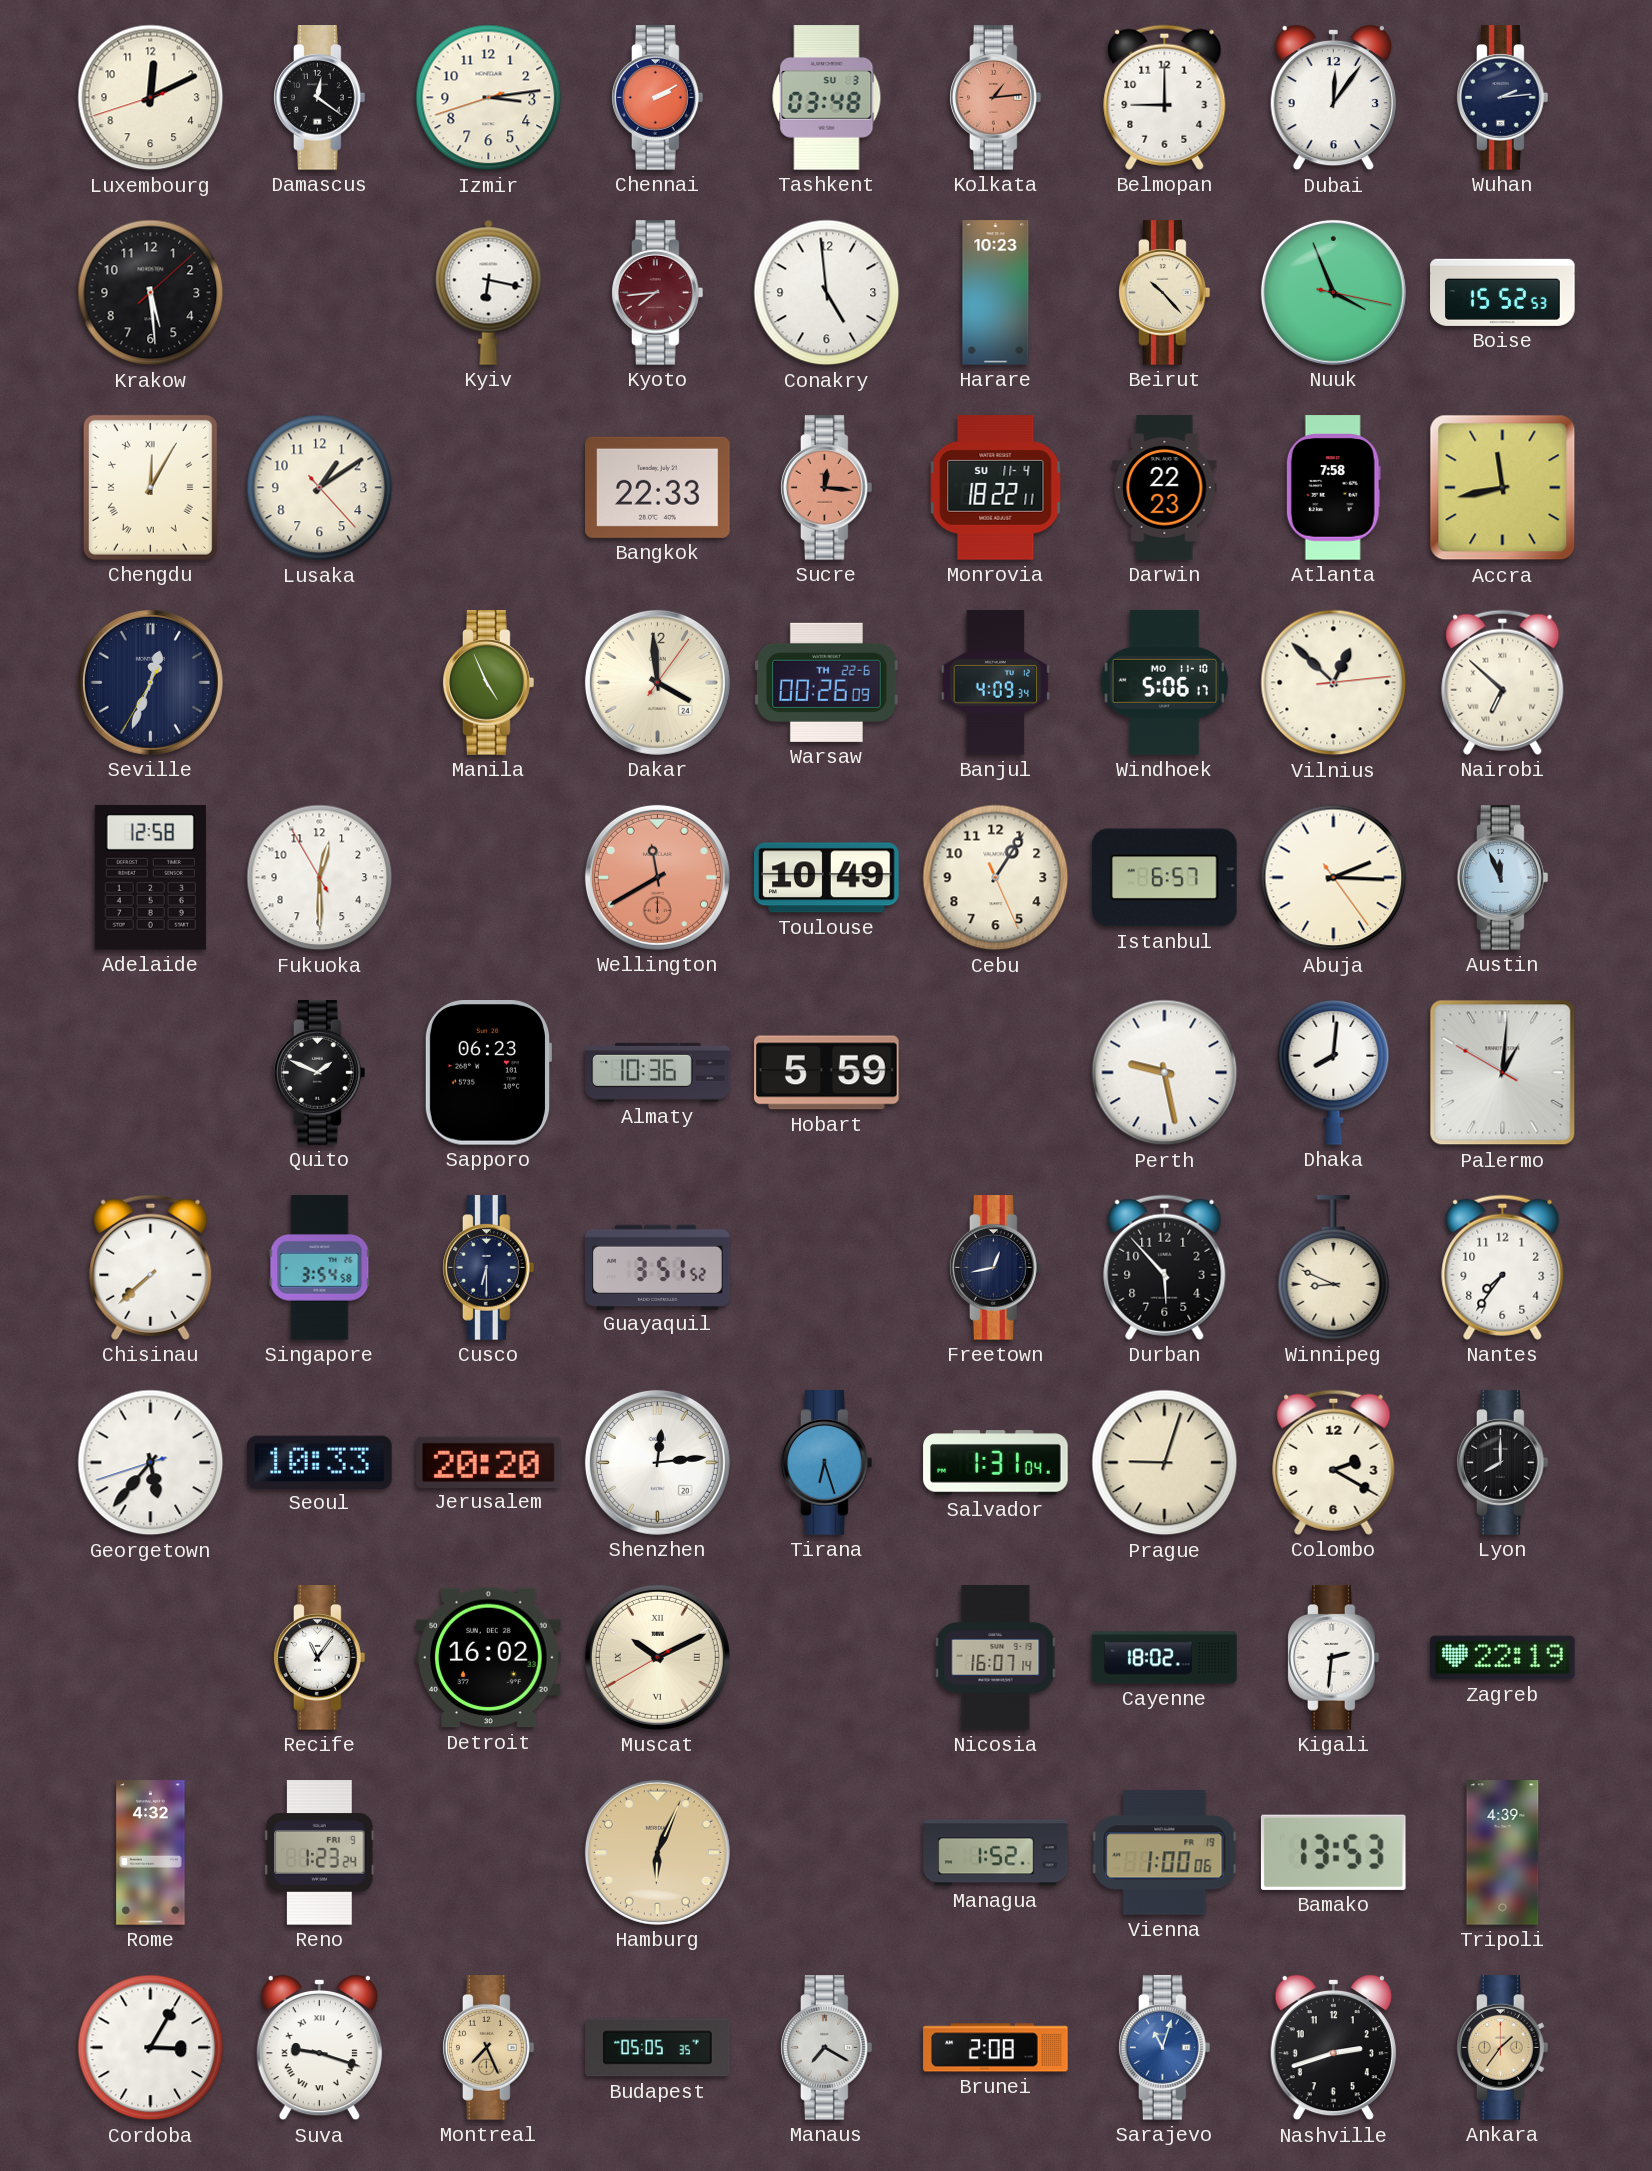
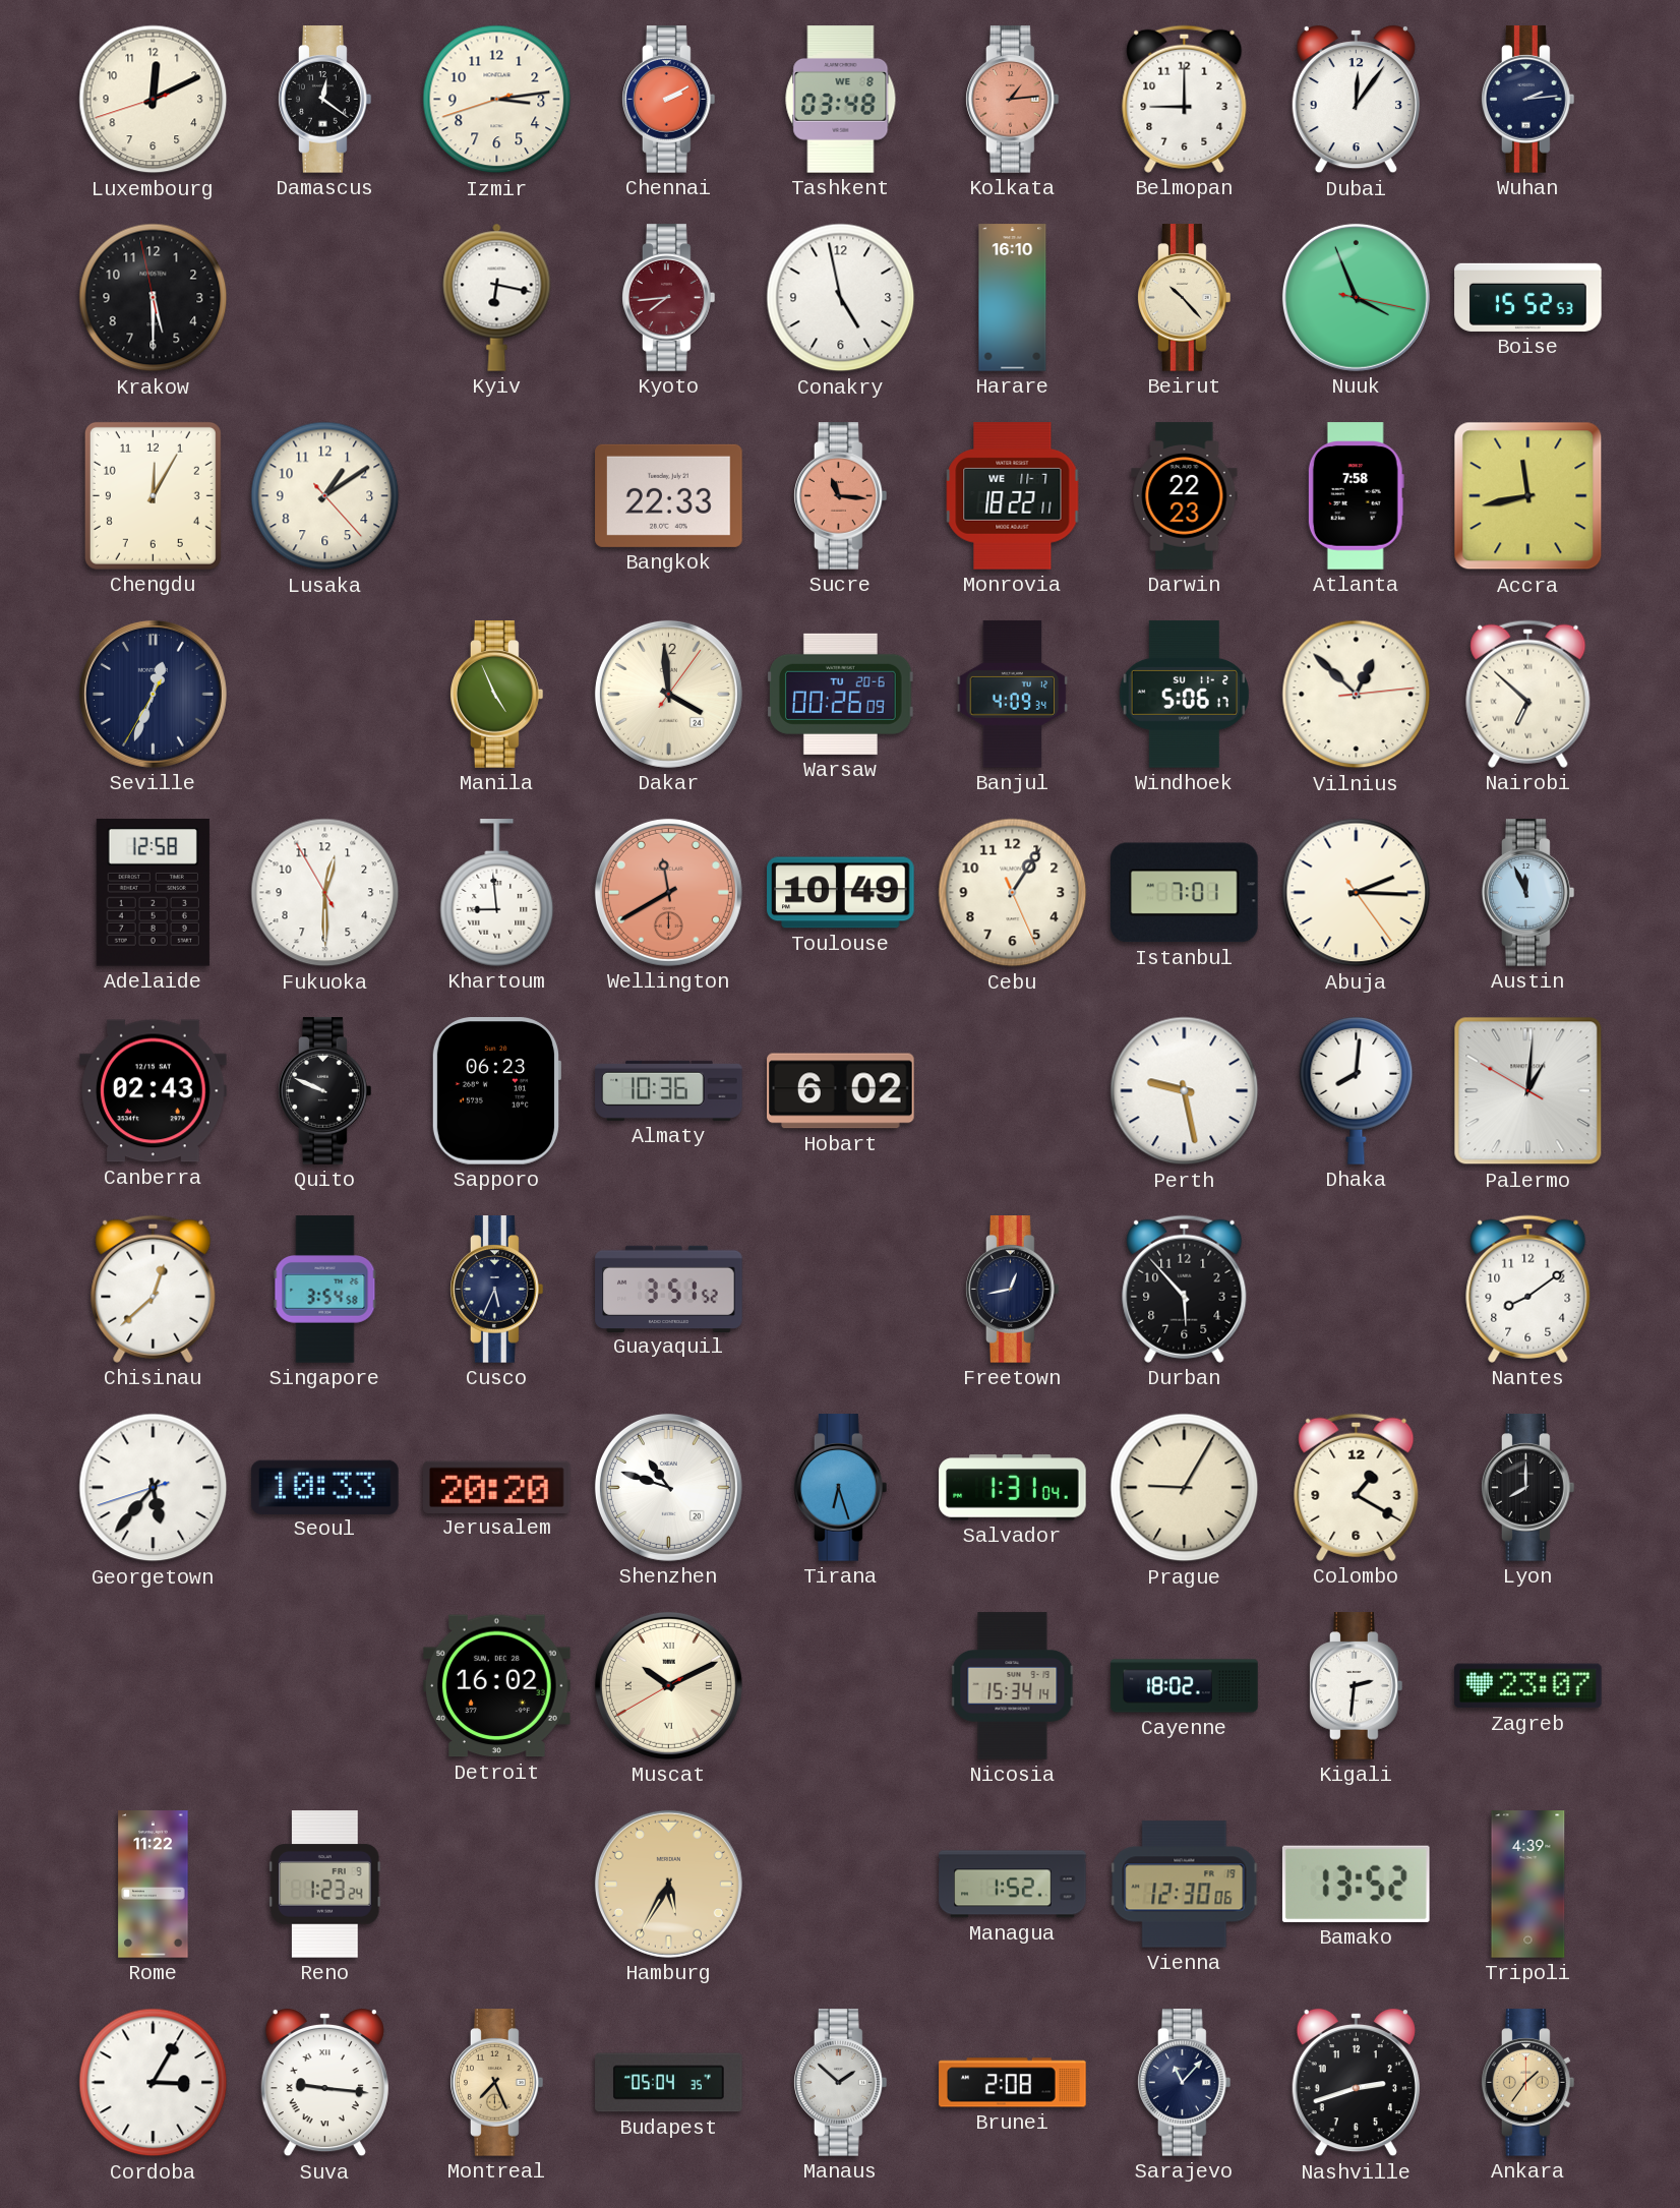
Tashkent date: SU 3 -> WE 8 (841, 100)
Krakow: 5:29:08 -> 5:29:58 (154, 298)
Conakry: 4:59 -> 4:58 (841, 298)
Harare: 10:23 -> 16:10 (1013, 298)
Chengdu numerals: Roman -> Arabic (153, 495)
Sucre: 12:16 -> 11:16 (841, 496)
Monrovia date: SU 11-4 -> WE 11-7 (1013, 496)
Warsaw date: TH 22-6 -> TU 20-6 (841, 694)
Windhoek date: MO 11-10 -> SU 11-2 (1184, 695)
Khartoum: none -> 8:59 (497, 893)
Istanbul: 6:57 -> 7:01 (1185, 893)
Canberra: none -> 02:43 (154, 1091)
Quito: 1:49 -> 9:49 (325, 1091)
Hobart: 5:59 -> 6:02 (841, 1091)
Chisinau: 7:38 -> 12:38 (154, 1289)
Cusco: 6:30 -> 5:34 (497, 1290)
Winnipeg: 8:49 -> none (1334, 1268)
Nantes: 7:36 -> 8:09 (1528, 1289)
Shenzhen: 12:14 -> 10:48 (668, 1487)
Prague: 9:03 -> 9:05 (1185, 1488)
Colombo: 2:20 -> 1:20 (1357, 1487)
Recife: 11:06 -> none (320, 1658)
Nicosia: 16:07 -> 15:34 (1013, 1686)
Zagreb: 22:19 -> 23:07 (1528, 1686)
Rome: 4:32 -> 11:22 (154, 1885)
Hamburg: 6:04 -> 5:35 (668, 1884)
Vienna: 1:00 -> 12:30 (1185, 1885)
Bamako: 13:53 -> 13:52 (1356, 1884)
Suva: 9:18 -> 9:16 (324, 2083)
Budapest: 05:05 -> 05:04 (669, 2083)
Manaus: 7:20 -> 1:52 (841, 2083)
Sarajevo: 11:03 -> 11:07 (1185, 2083)
Sarajevo dial: blue -> navy (1185, 2083)
